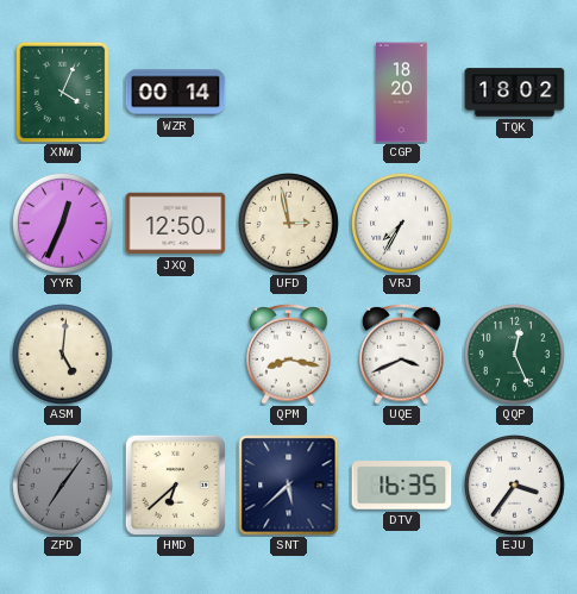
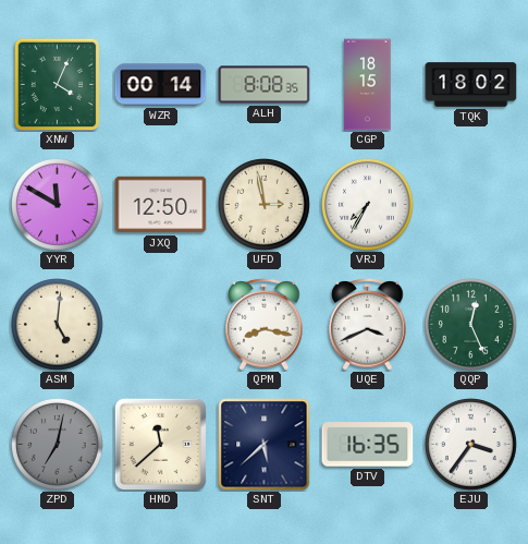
ALH: none -> 8:08 (265, 85)
CGP: 18:20 -> 18:15 (368, 85)
YYR: 12:34 -> 11:50 (58, 205)
ZPD: 7:06 -> 7:02 (58, 445)
HMD: 6:38 -> 11:38 (160, 444)
